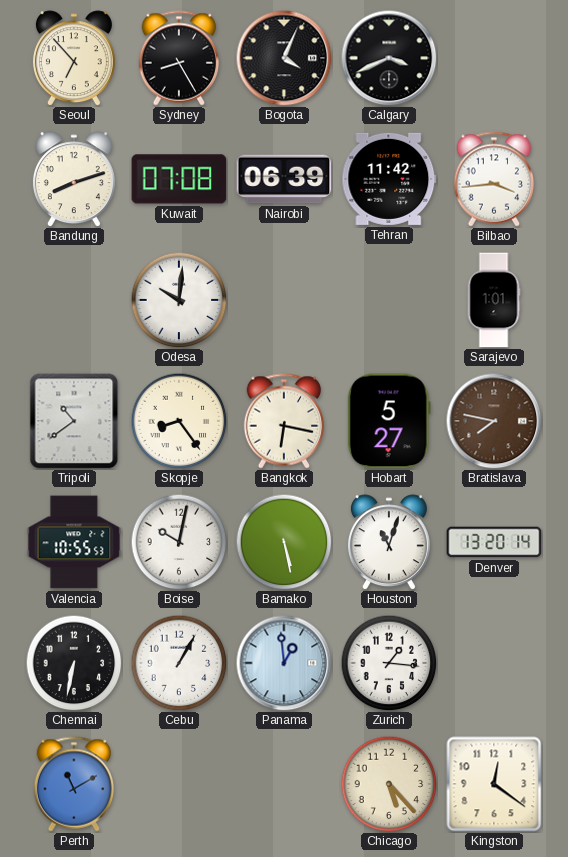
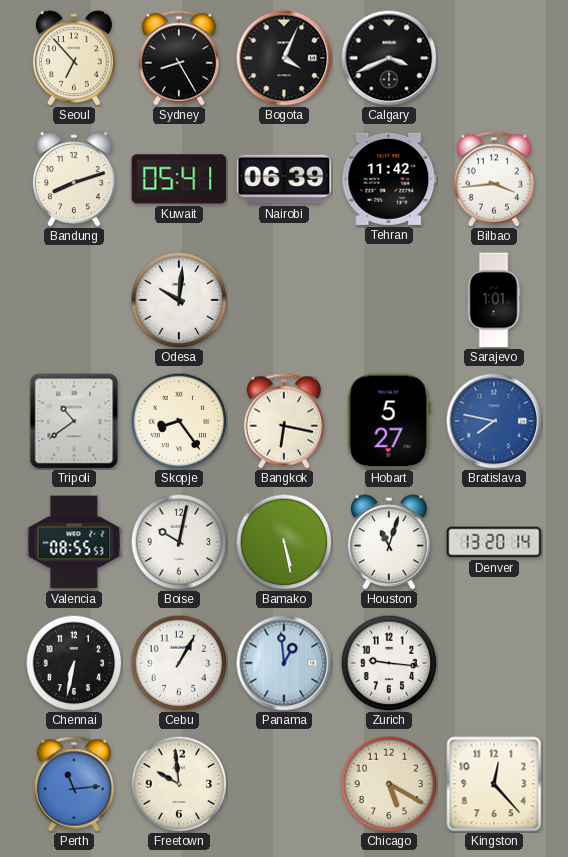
Kuwait: 07:08 -> 05:41 (179, 179)
Bratislava dial: brown -> blue (494, 421)
Valencia: 10:55 -> 08:55 (74, 542)
Zurich: 1:16 -> 9:16 (389, 663)
Perth: 11:10 -> 11:14 (74, 784)
Freetown: none -> 9:59 (179, 784)
Chicago: 5:23 -> 5:20 (389, 784)
Kingston: 12:21 -> 12:23 (494, 784)
